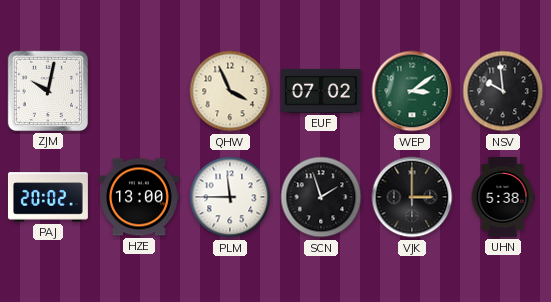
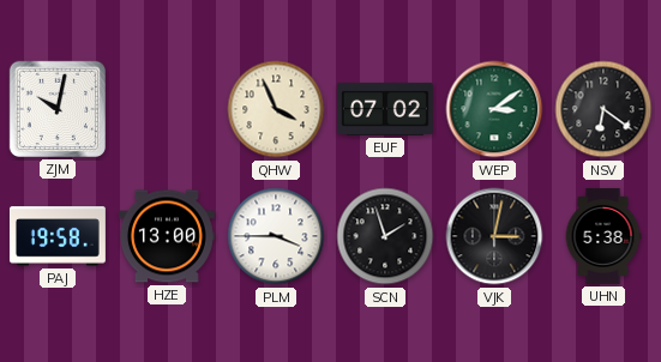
NSV: 9:59 -> 6:21 (603, 109)
PAJ: 20:02 -> 19:58 (58, 236)
PLM: 11:45 -> 3:45 (276, 236)
VJK: 3:00 -> 3:02 (494, 236)
